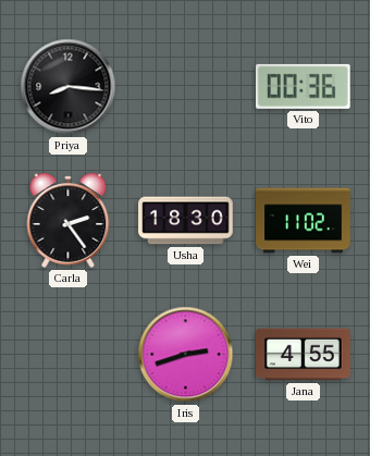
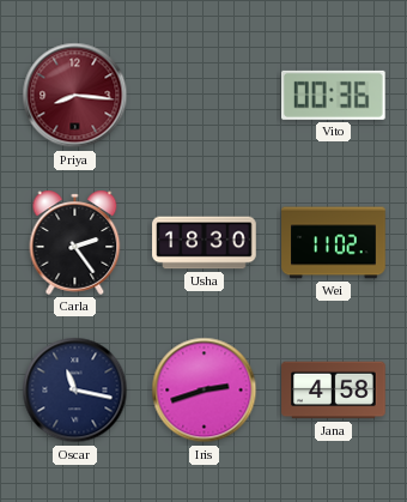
Priya dial: black -> burgundy (75, 96)
Oscar: none -> 11:17 (75, 391)
Jana: 4:55 -> 4:58 (334, 391)
